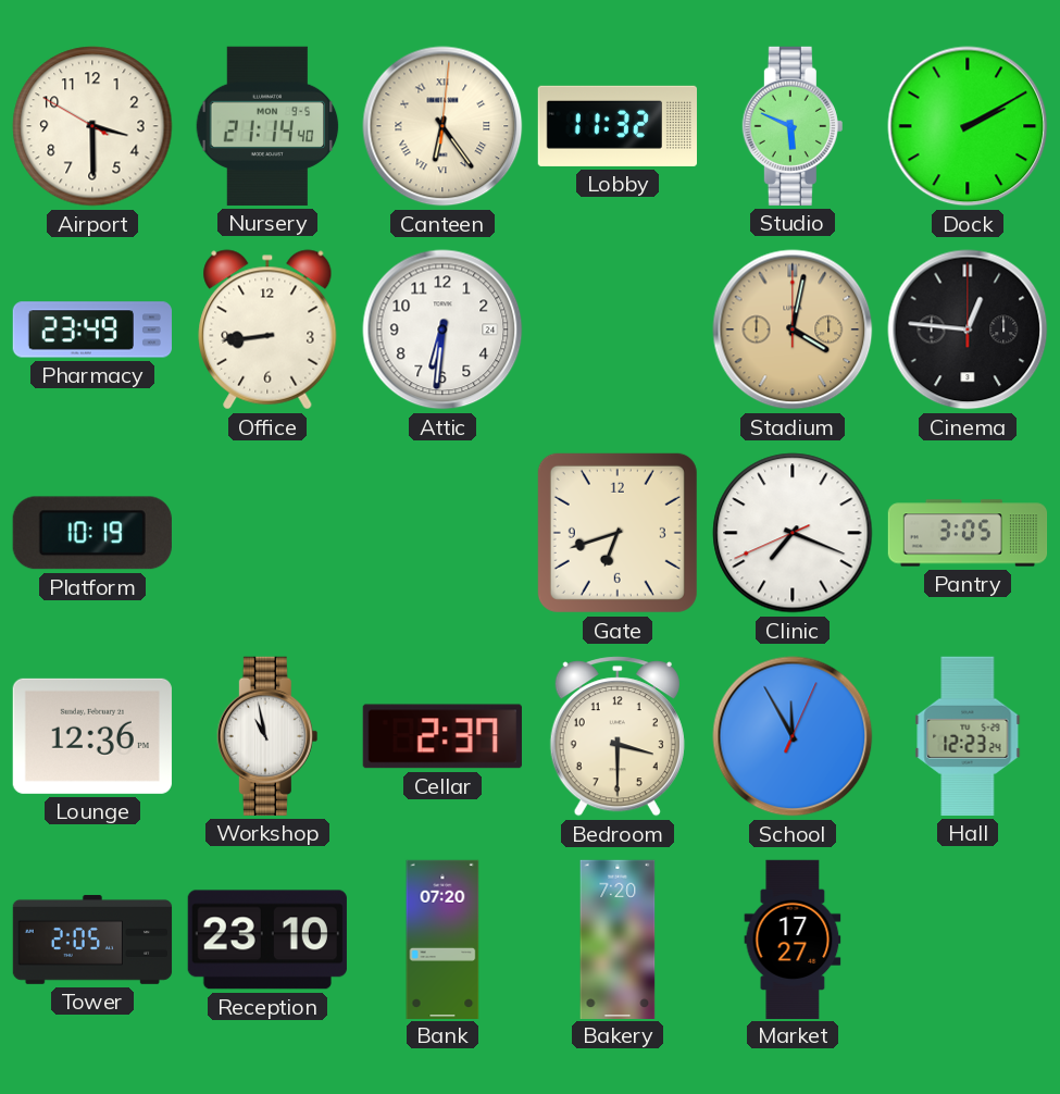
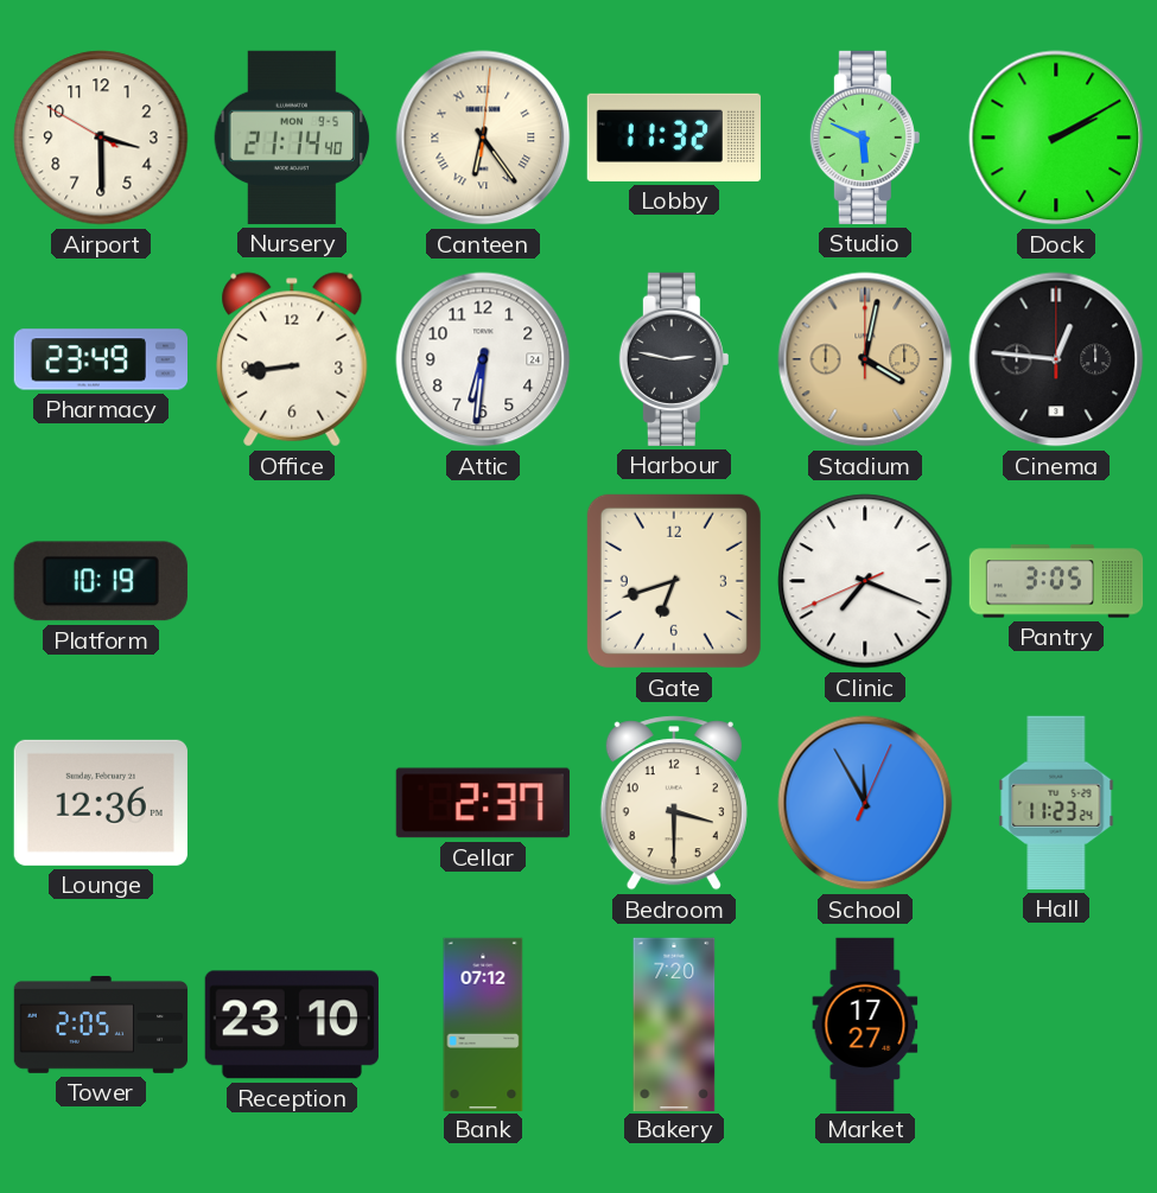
Harbour: none -> 2:47 (674, 359)
Workshop: 10:58 -> none (267, 736)
Hall: 12:23 -> 11:23 (1056, 803)
Bank: 07:20 -> 07:12 (483, 1023)
